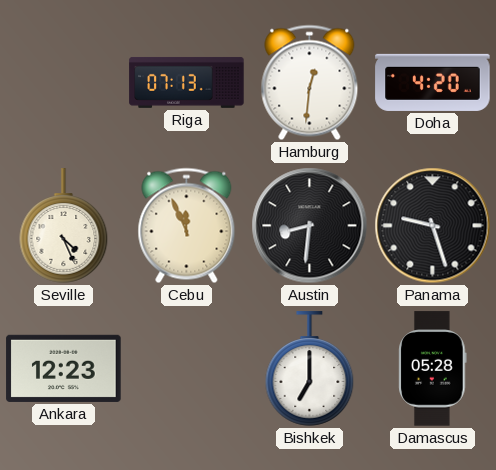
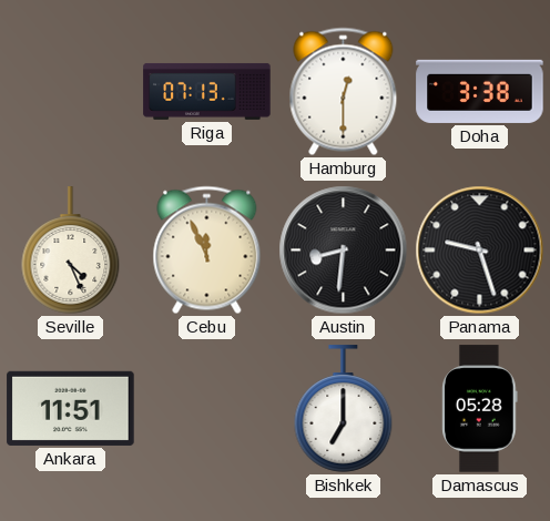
Hamburg: 12:31 -> 12:30 (344, 92)
Doha: 4:20 -> 3:38 (480, 91)
Ankara: 12:23 -> 11:51 (71, 408)
